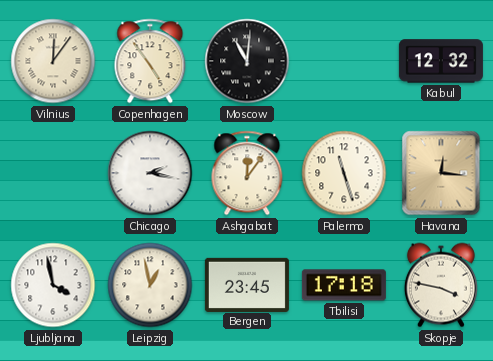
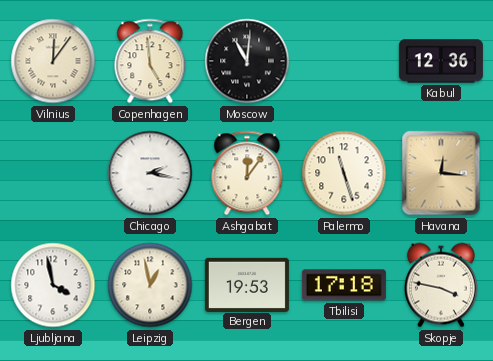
Copenhagen: 4:54 -> 4:59 (150, 61)
Kabul: 12:32 -> 12:36 (441, 61)
Bergen: 23:45 -> 19:53 (247, 284)
